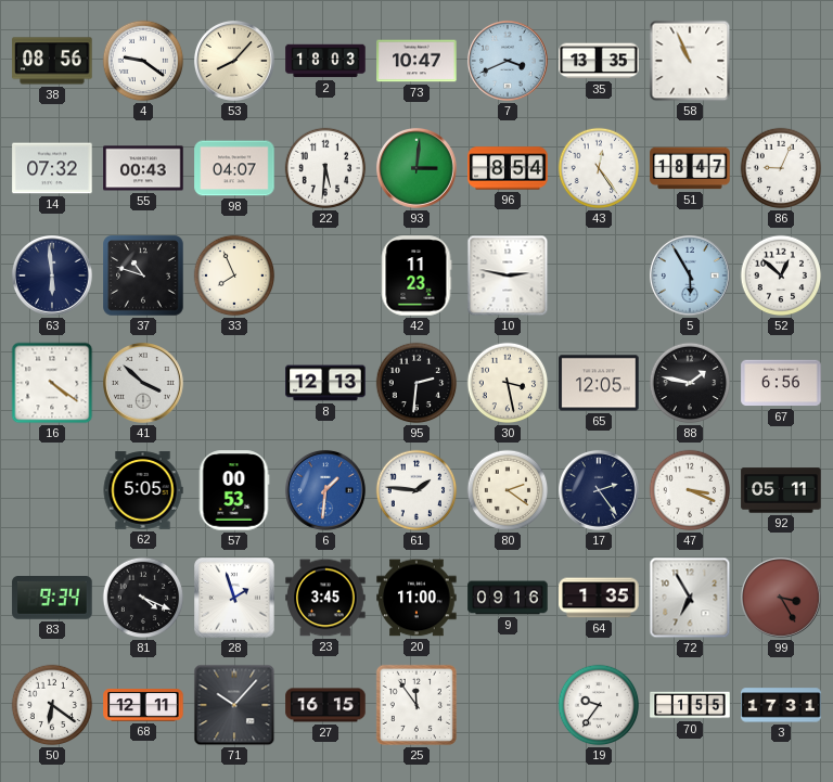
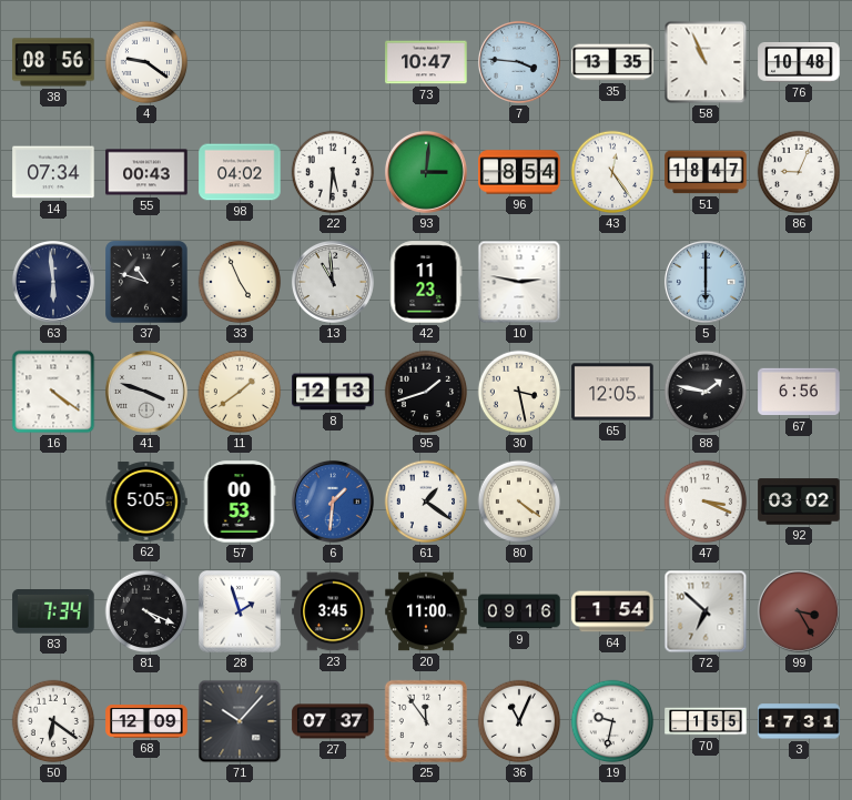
53: 8:07 -> none (234, 61)
2: 18:03 -> none (325, 61)
7: 3:41 -> 3:46 (519, 62)
76: none -> 10:48 (799, 63)
14: 07:32 -> 07:34 (53, 172)
98: 04:07 -> 04:02 (240, 172)
33: 7:56 -> 4:56 (240, 282)
13: none -> 10:59 (333, 282)
5: 5:55 -> 6:00 (706, 282)
52: 12:52 -> none (781, 275)
41: 3:52 -> 3:48 (146, 392)
11: none -> 1:39 (240, 392)
95: 2:31 -> 1:42 (426, 392)
61: 1:46 -> 1:21 (426, 502)
80: 2:21 -> 4:21 (519, 502)
17: 2:24 -> none (599, 490)
92: 05:11 -> 03:02 (799, 502)
83: 9:34 -> 7:34 (53, 612)
64: 1:35 -> 1:54 (612, 611)
72: 6:55 -> 6:52 (706, 611)
68: 12:11 -> 12:09 (146, 721)
27: 16:15 -> 07:37 (333, 721)
36: none -> 11:04 (519, 721)
19: 9:36 -> 9:32 (612, 721)
